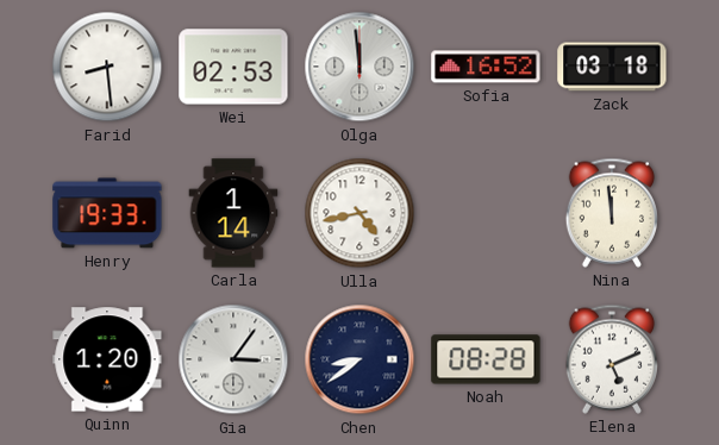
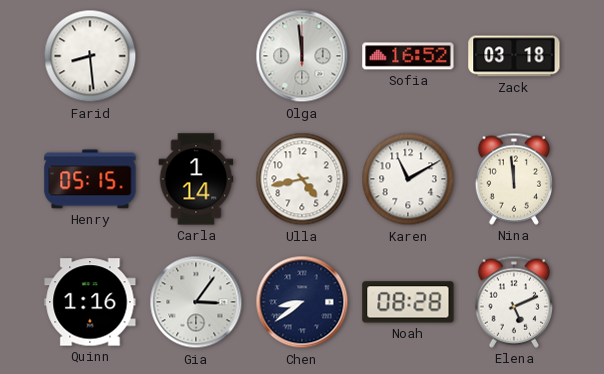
Wei: 02:53 -> none (233, 67)
Henry: 19:33 -> 05:15 (90, 179)
Karen: none -> 11:10 (408, 179)
Quinn: 1:20 -> 1:16 (90, 302)
